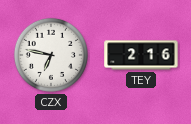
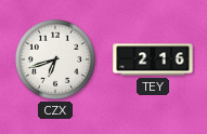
CZX: 6:47 -> 6:42 (55, 59)
